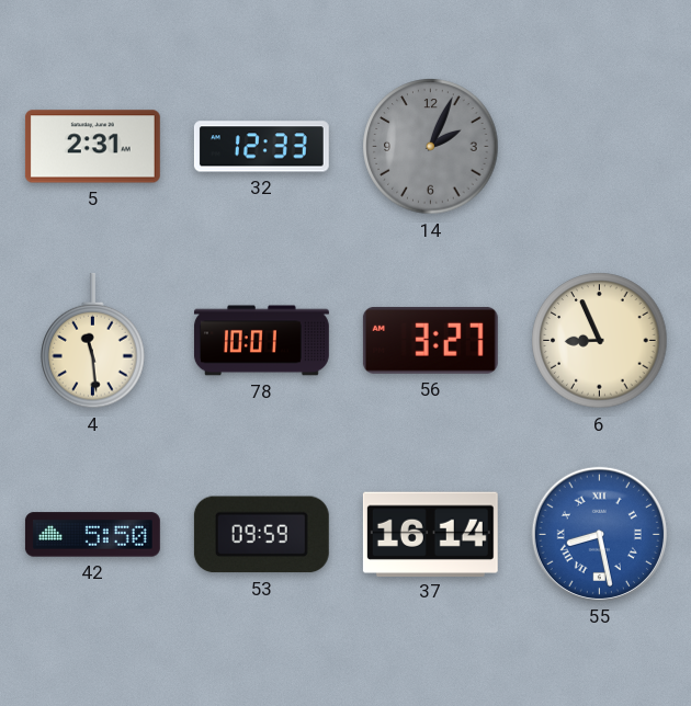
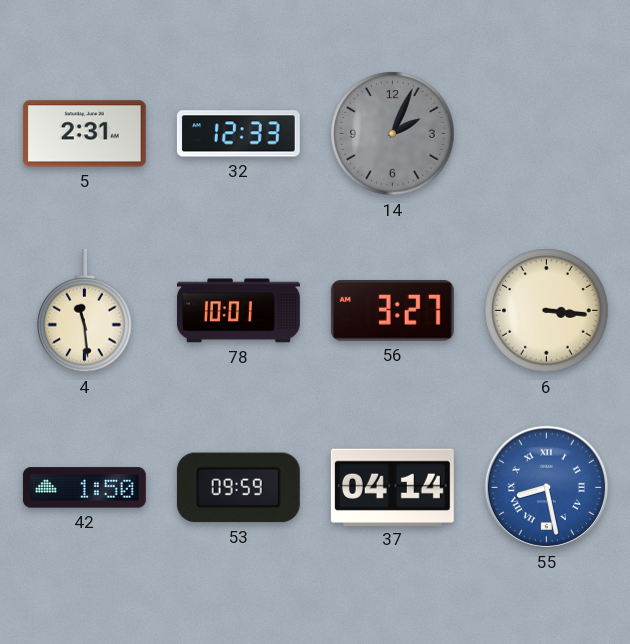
6: 8:56 -> 3:16 (547, 311)
42: 5:50 -> 1:50 (84, 488)
37: 16:14 -> 04:14 (392, 487)
